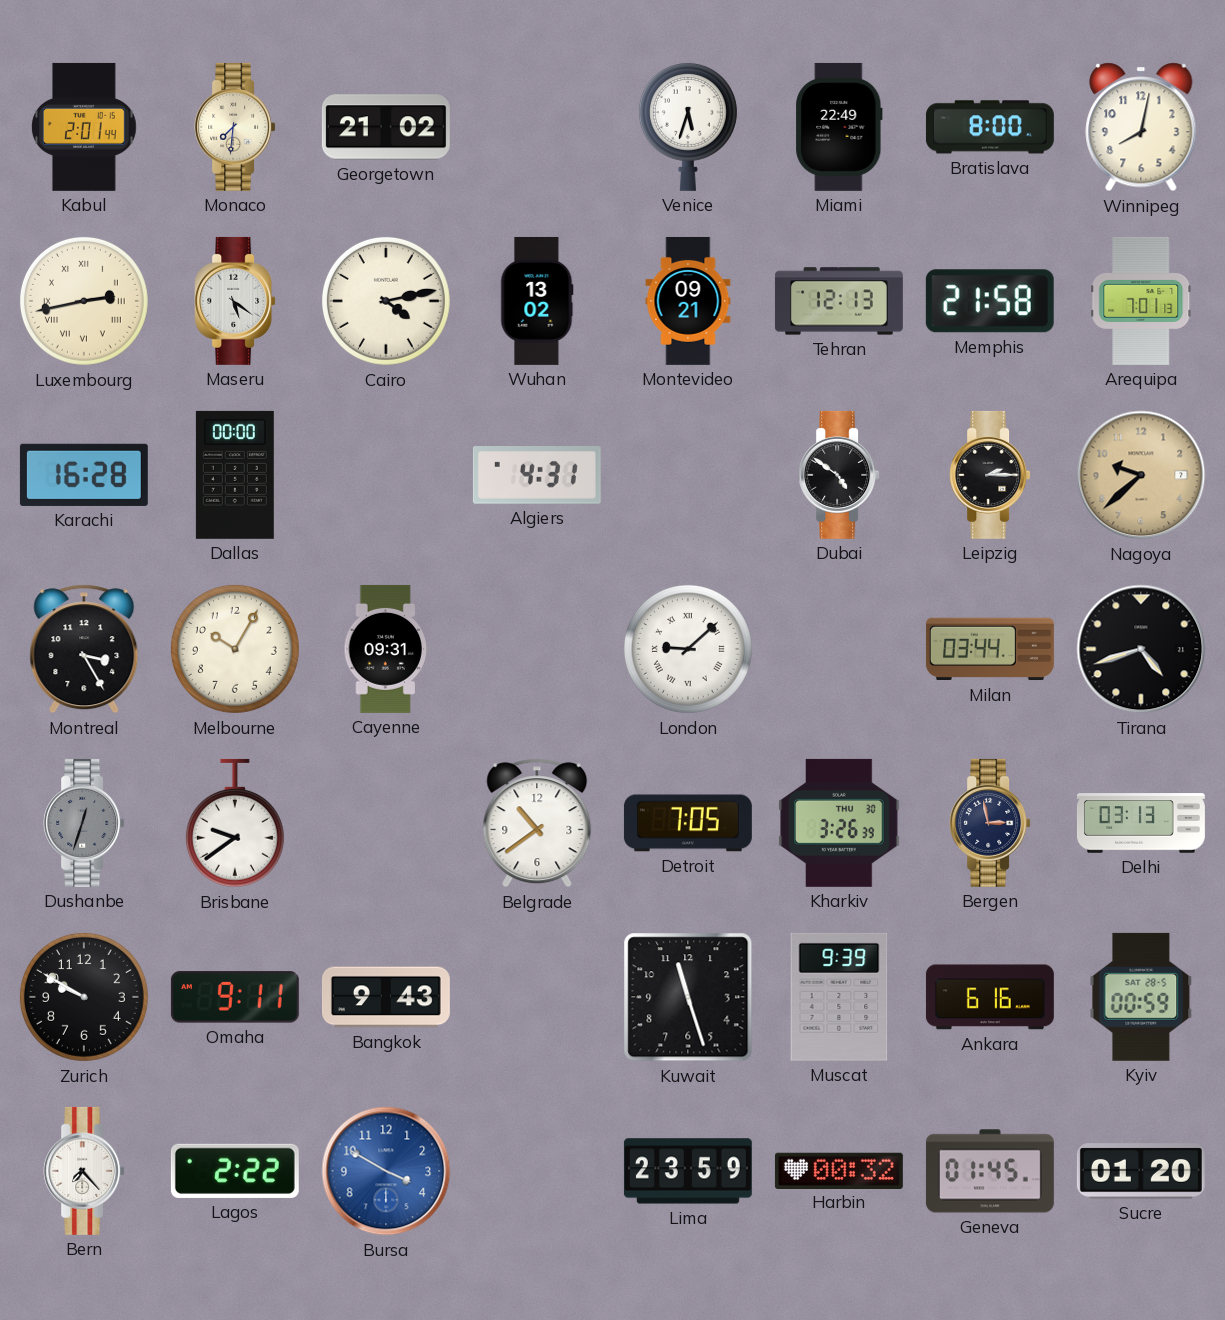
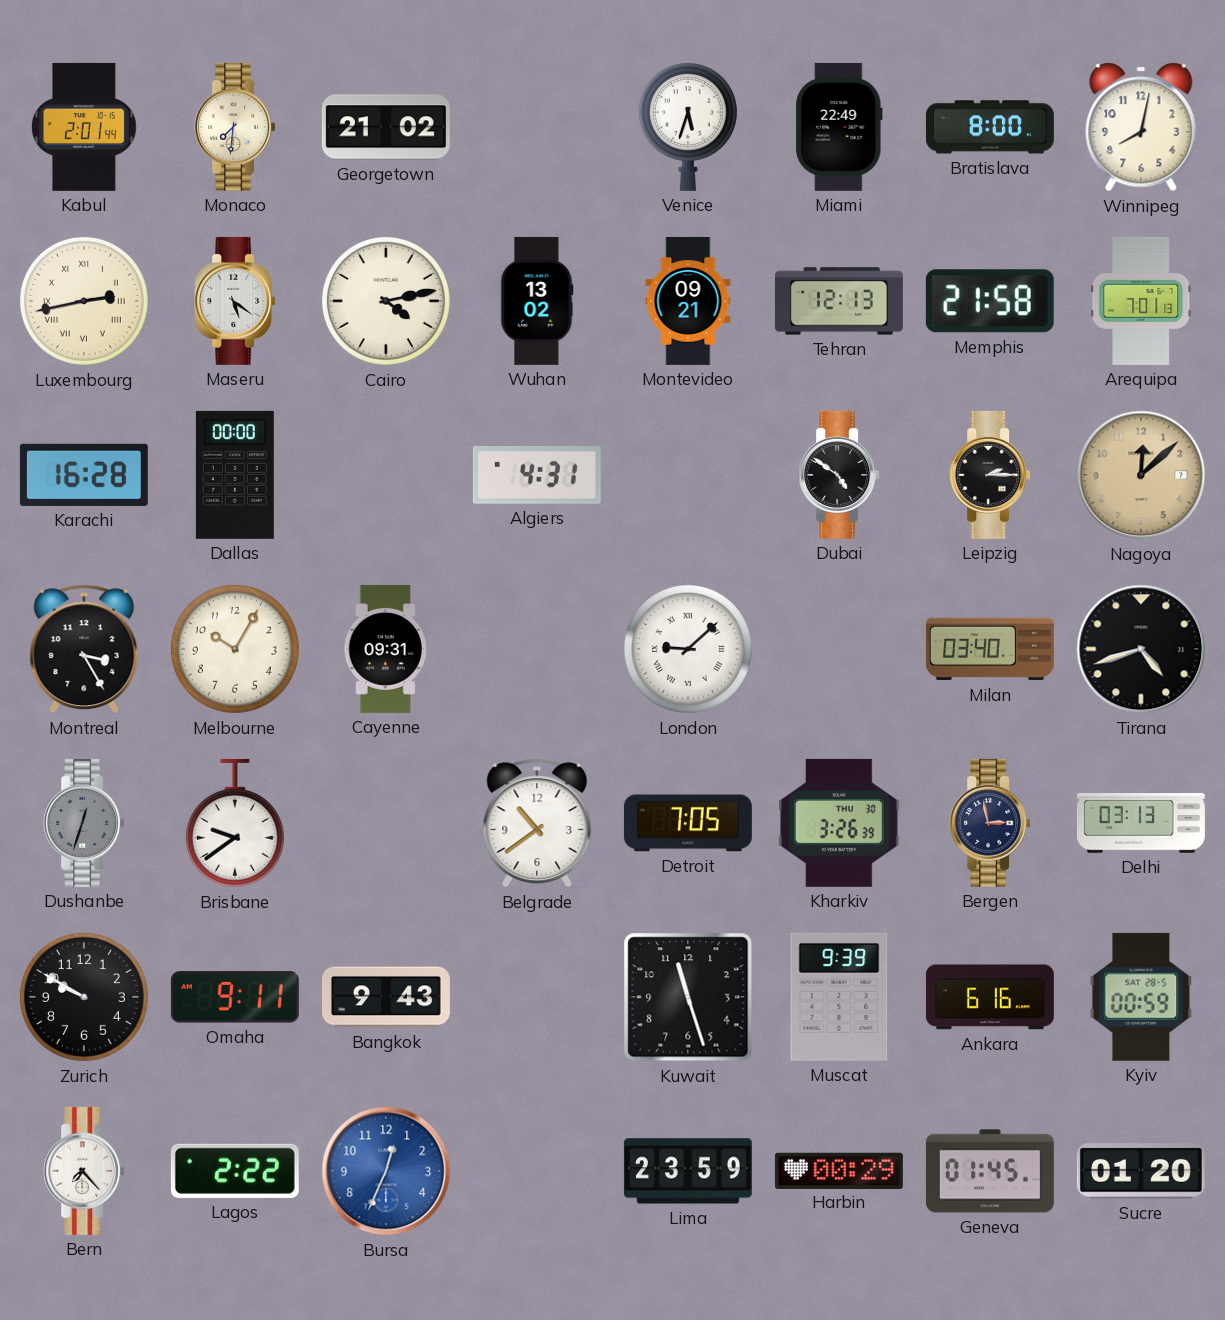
Nagoya: 9:38 -> 12:08 (1141, 475)
Milan: 03:44 -> 03:40 (990, 649)
Bursa: 3:50 -> 12:34 (386, 1171)
Harbin: 00:32 -> 00:29 (839, 1170)
